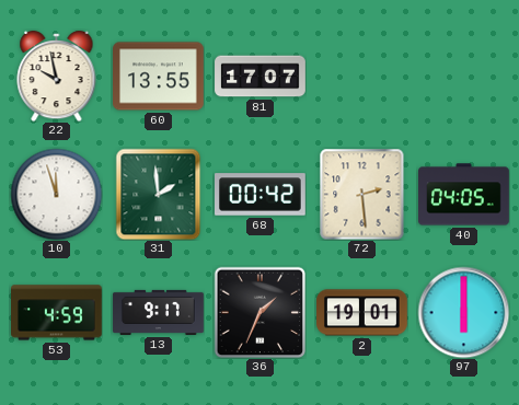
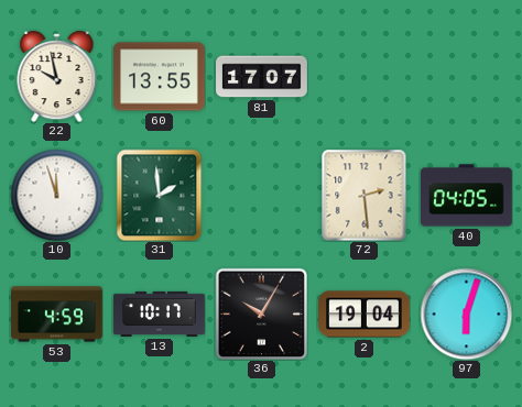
68: 00:42 -> none (261, 195)
13: 9:17 -> 10:17 (160, 313)
36: 1:34 -> 10:05 (261, 313)
2: 19:01 -> 19:04 (365, 315)
97: 6:00 -> 6:03 (466, 313)
